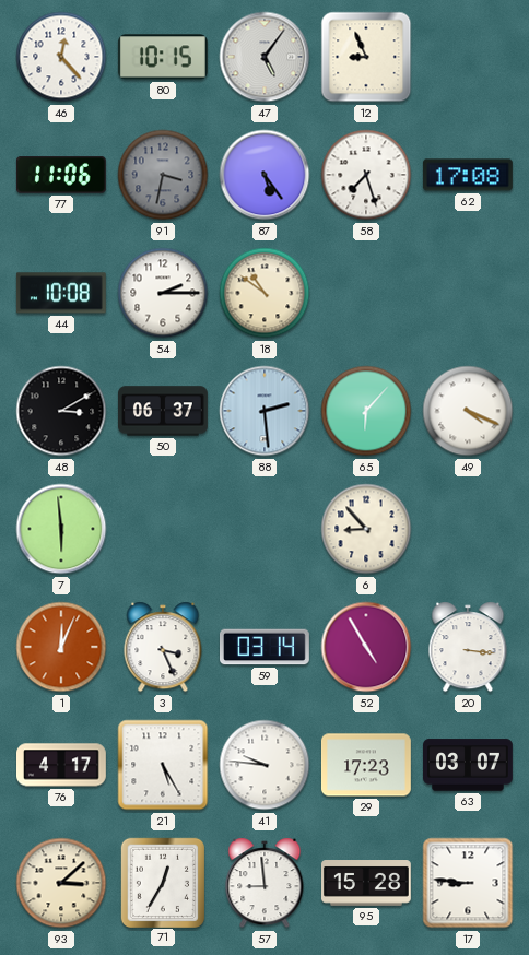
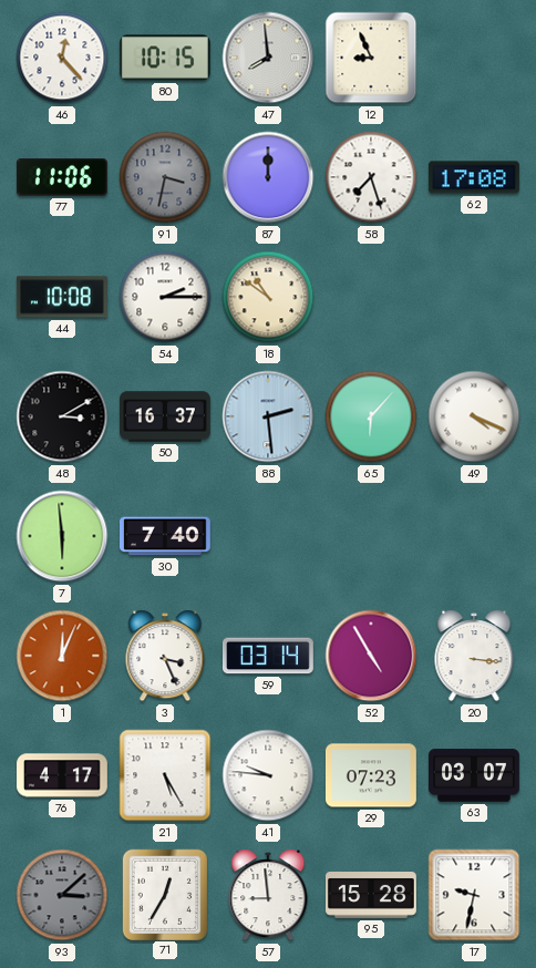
47: 5:06 -> 7:59 (268, 58)
87: 5:24 -> 12:00 (268, 177)
50: 06:37 -> 16:37 (166, 416)
30: none -> 7:40 (166, 536)
6: 8:53 -> none (366, 529)
29: 17:23 -> 07:23 (371, 775)
93 dial: cream -> grey (62, 895)
17: 8:46 -> 9:32 (474, 895)
